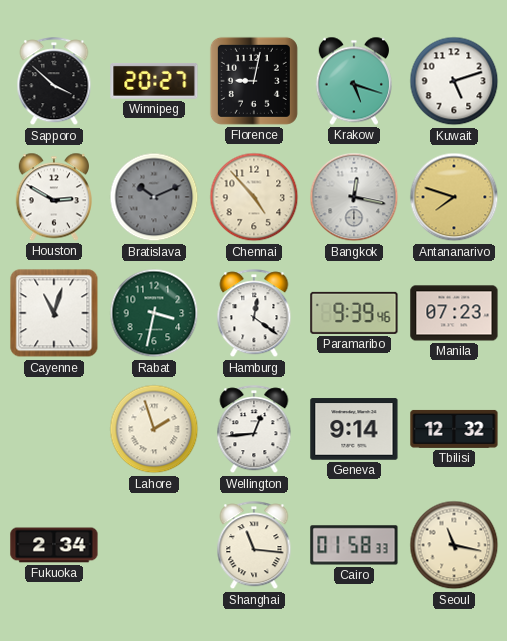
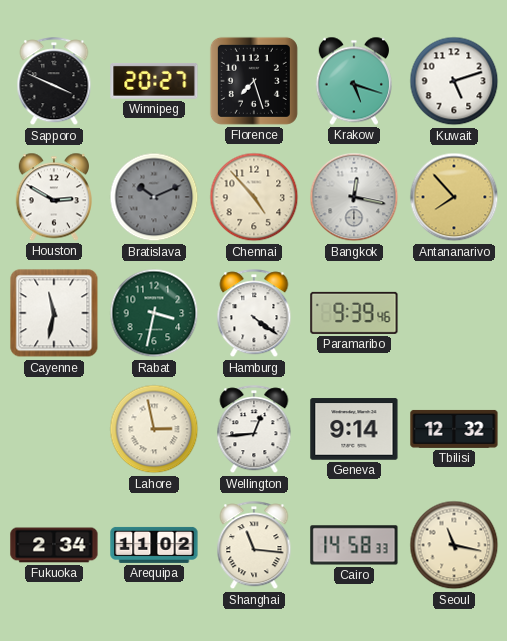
Sapporo: 3:52 -> 3:49 (54, 82)
Florence: 9:02 -> 7:27 (254, 81)
Antananarivo: 7:48 -> 7:53 (454, 197)
Cayenne: 11:03 -> 11:32 (54, 313)
Hamburg: 12:21 -> 4:21 (254, 314)
Manila: 07:23 -> none (454, 313)
Lahore: 1:57 -> 2:58 (154, 429)
Arequipa: none -> 11:02 (154, 545)
Cairo: 01:58 -> 14:58 (354, 545)
